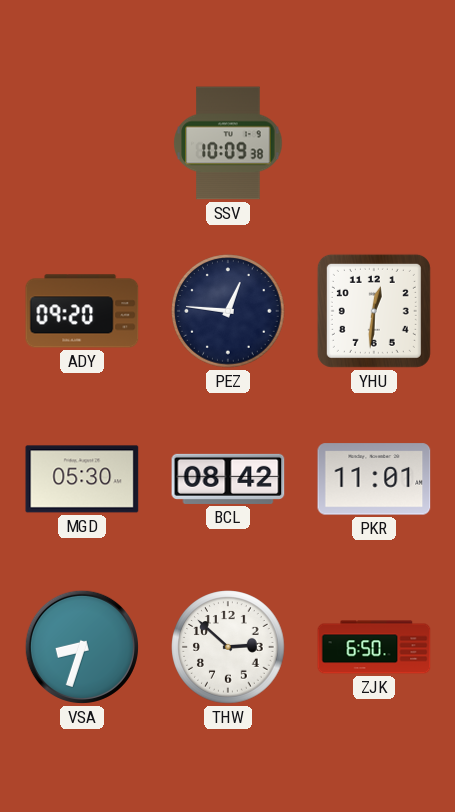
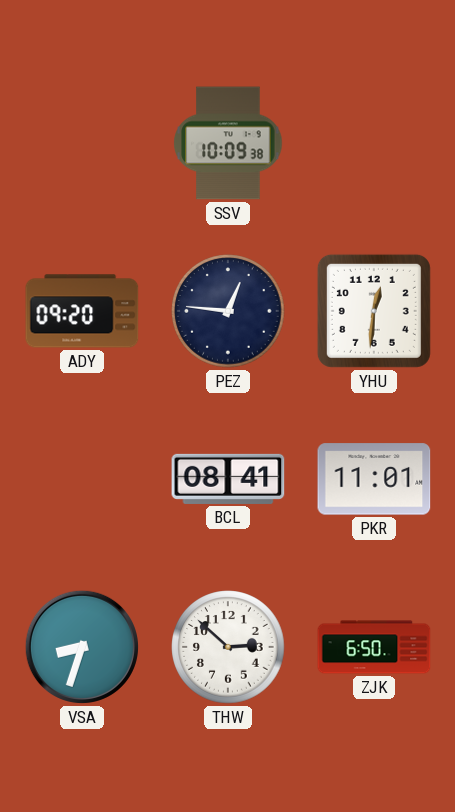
MGD: 05:30 -> none (82, 479)
BCL: 08:42 -> 08:41 (228, 479)
